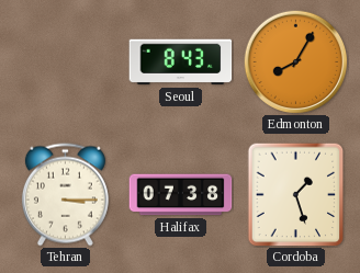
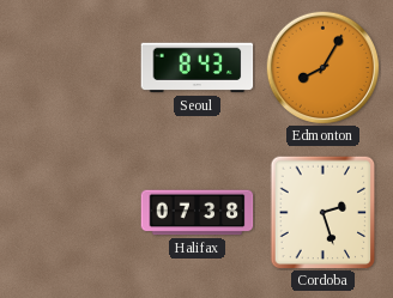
Tehran: 3:15 -> none (65, 195)
Cordoba: 1:27 -> 2:27 (324, 213)
